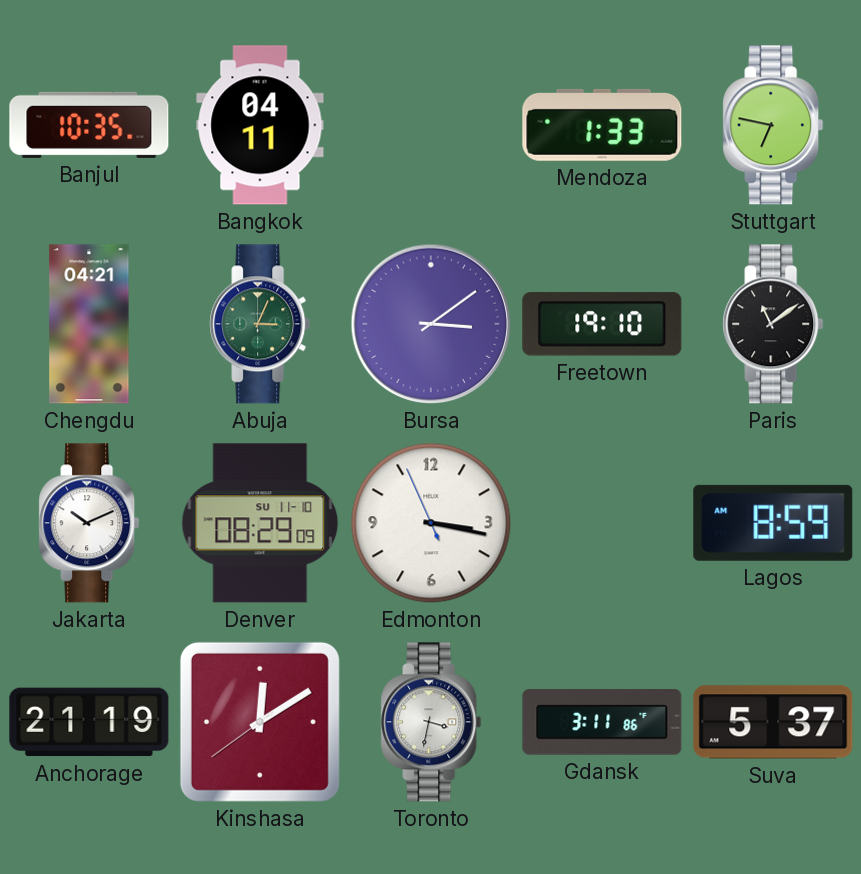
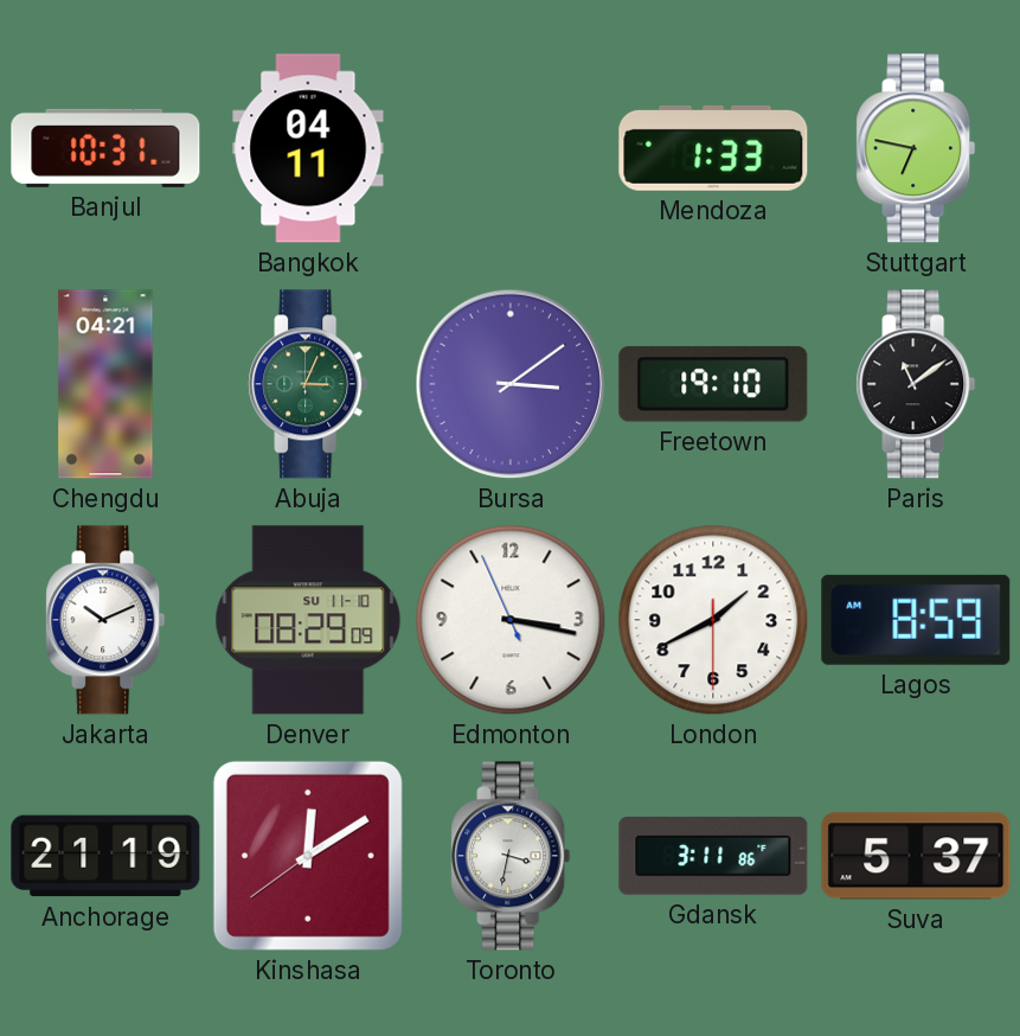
Banjul: 10:35 -> 10:31 (105, 148)
London: none -> 1:40 (713, 620)
